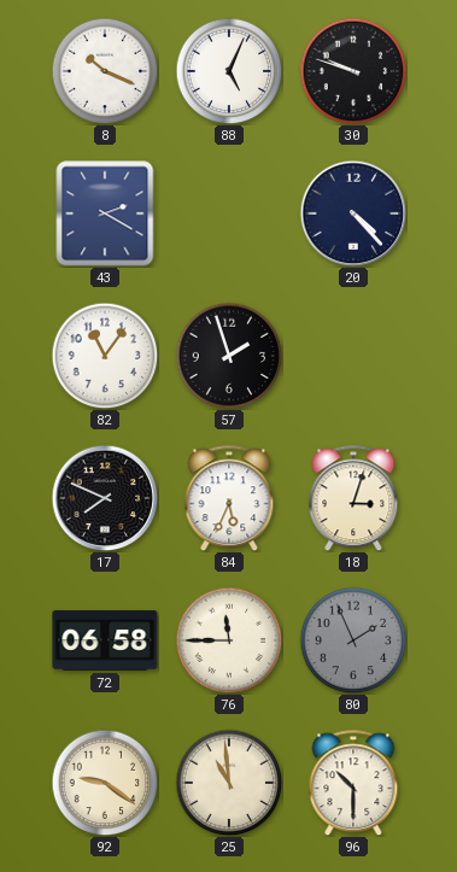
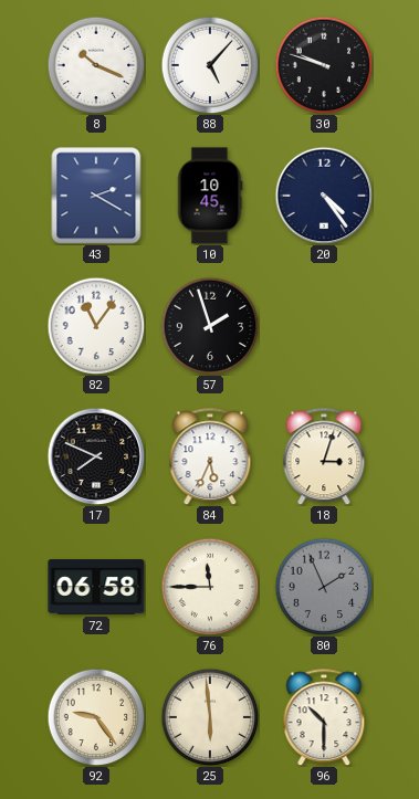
88: 5:04 -> 5:07 (210, 65)
10: none -> 10:45 (210, 196)
20: 4:23 -> 4:24 (324, 196)
92: 9:21 -> 9:24 (96, 717)
25: 10:59 -> 5:59 (210, 717)
